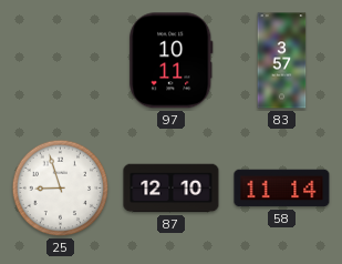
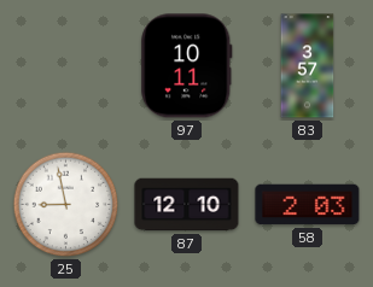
25: 8:57 -> 8:58 (66, 205)
58: 11:14 -> 2:03 (308, 205)
